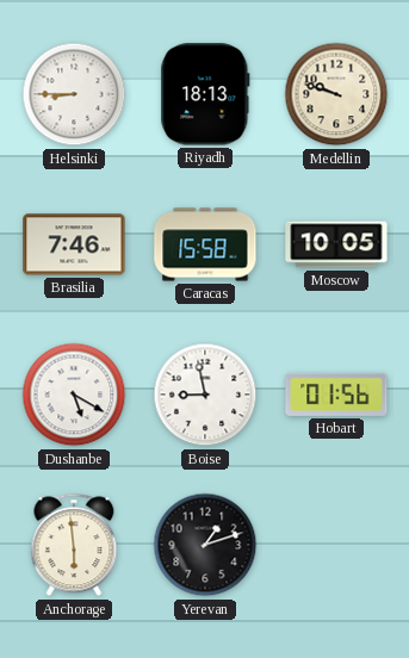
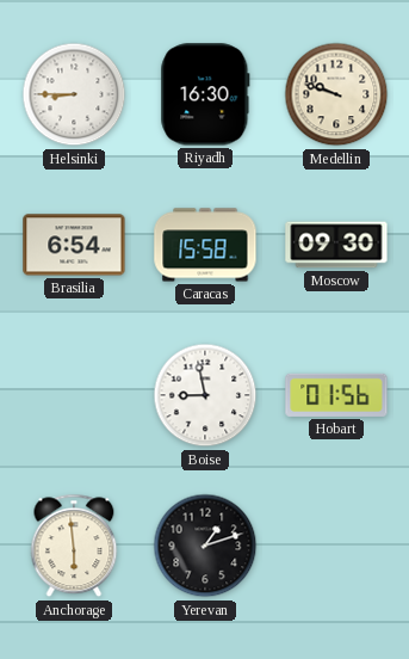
Riyadh: 18:13 -> 16:30 (205, 94)
Brasilia: 7:46 -> 6:54 (74, 245)
Moscow: 10:05 -> 09:30 (336, 245)
Dushanbe: 5:20 -> none (74, 395)
